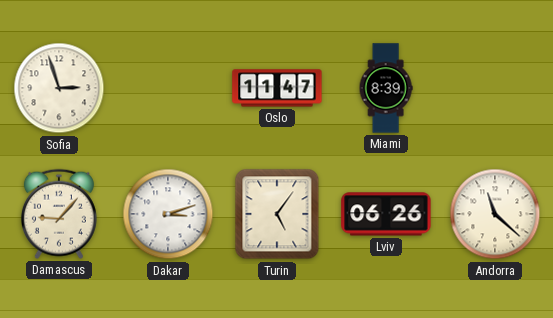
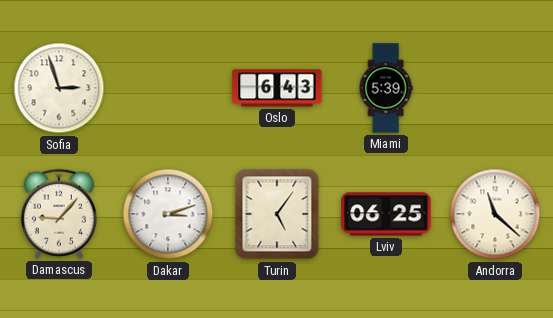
Oslo: 11:47 -> 6:43 (277, 88)
Miami: 8:39 -> 5:39 (386, 88)
Lviv: 06:26 -> 06:25 (386, 214)
